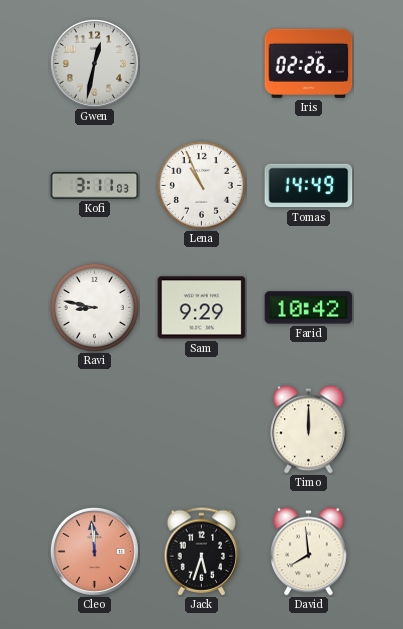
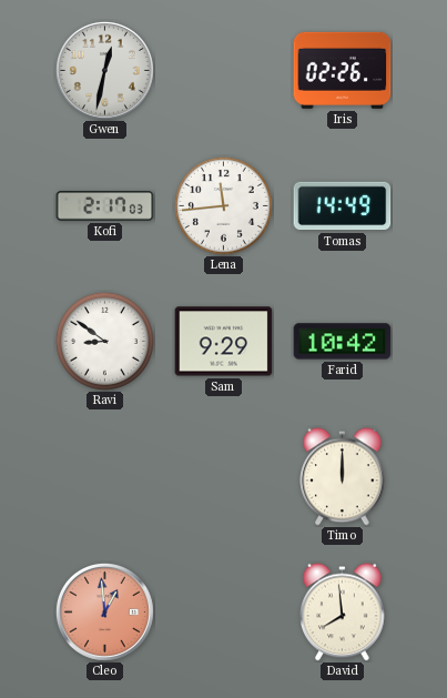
Kofi: 3:11 -> 2:17 (105, 206)
Lena: 10:56 -> 11:44 (223, 205)
Ravi: 8:47 -> 8:51 (104, 341)
Cleo: 11:59 -> 12:59 (104, 611)
Jack: 5:33 -> none (202, 552)
